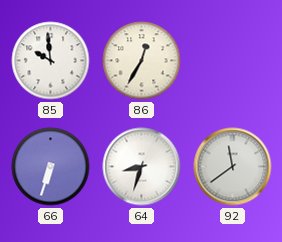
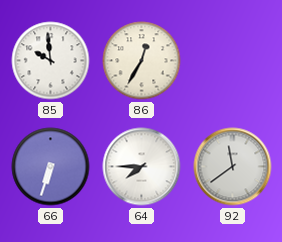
64: 8:33 -> 7:45 (142, 167)
